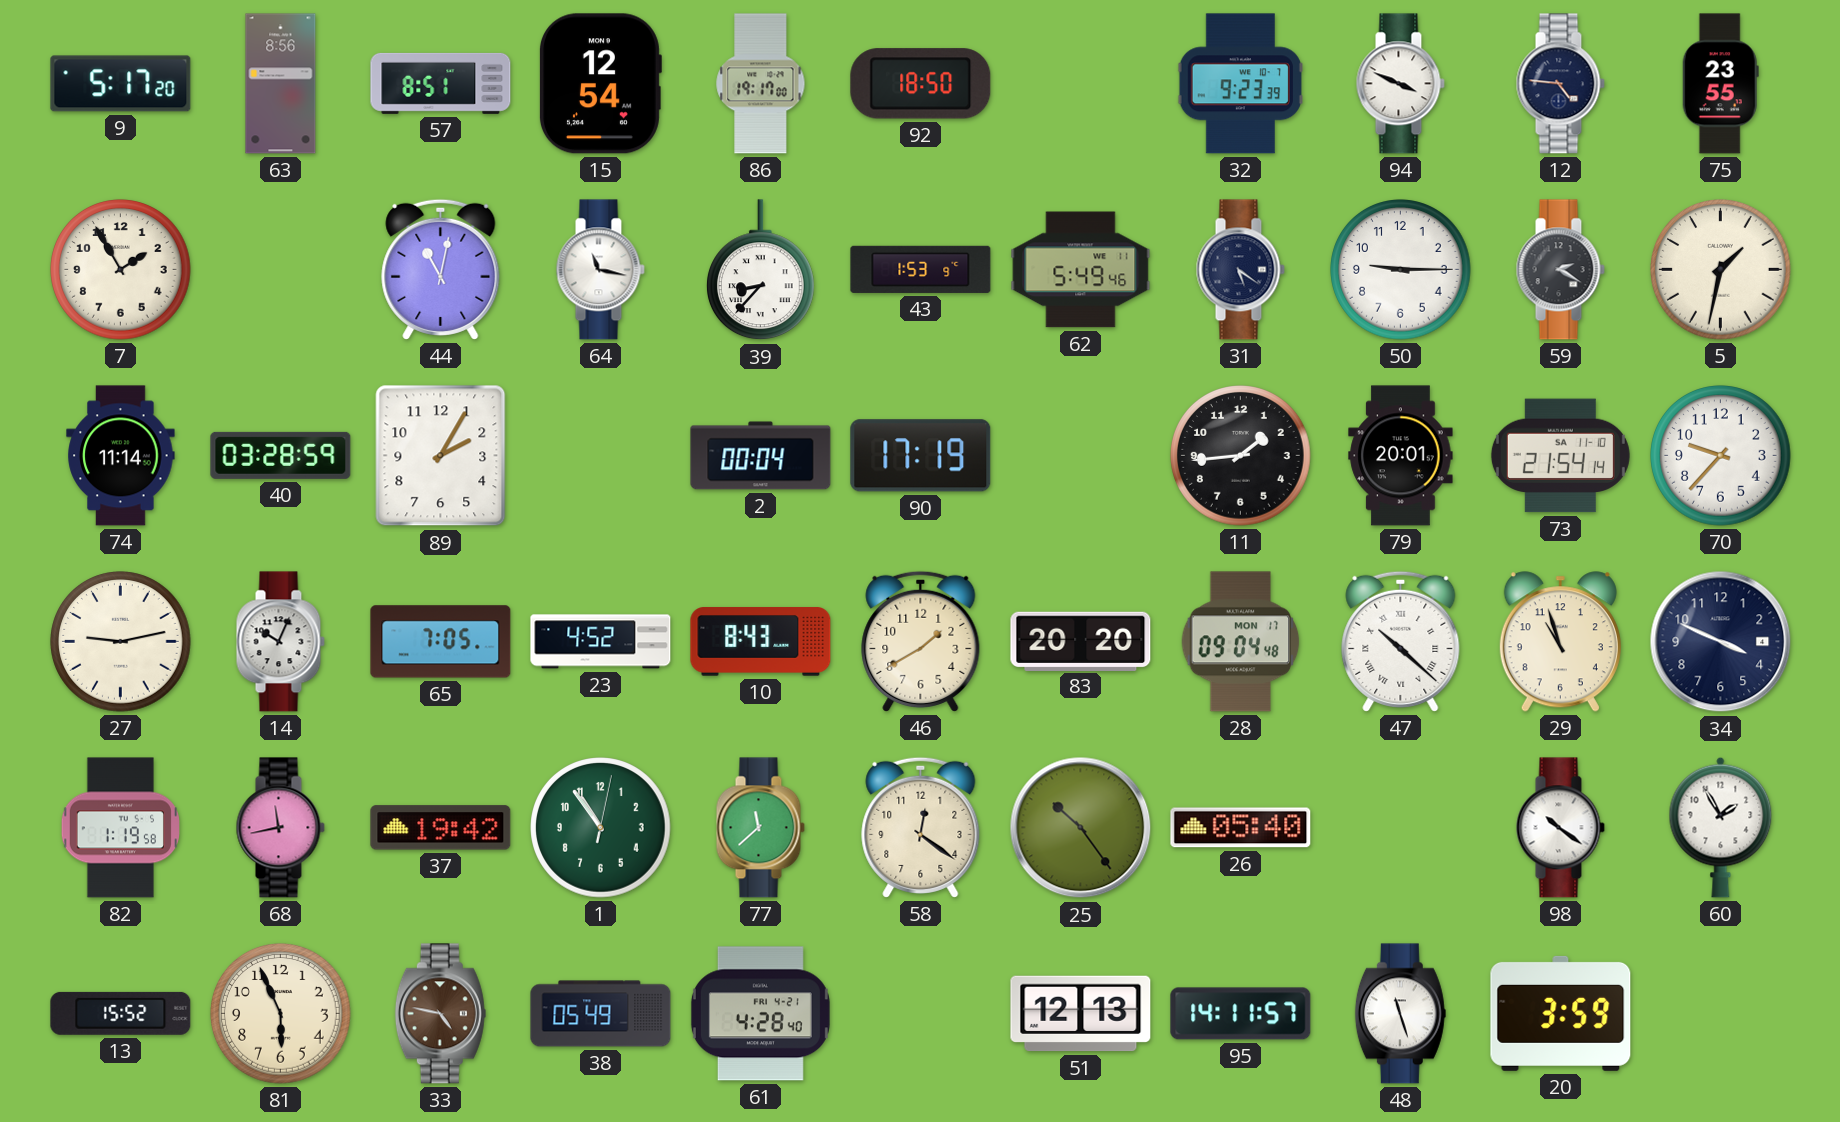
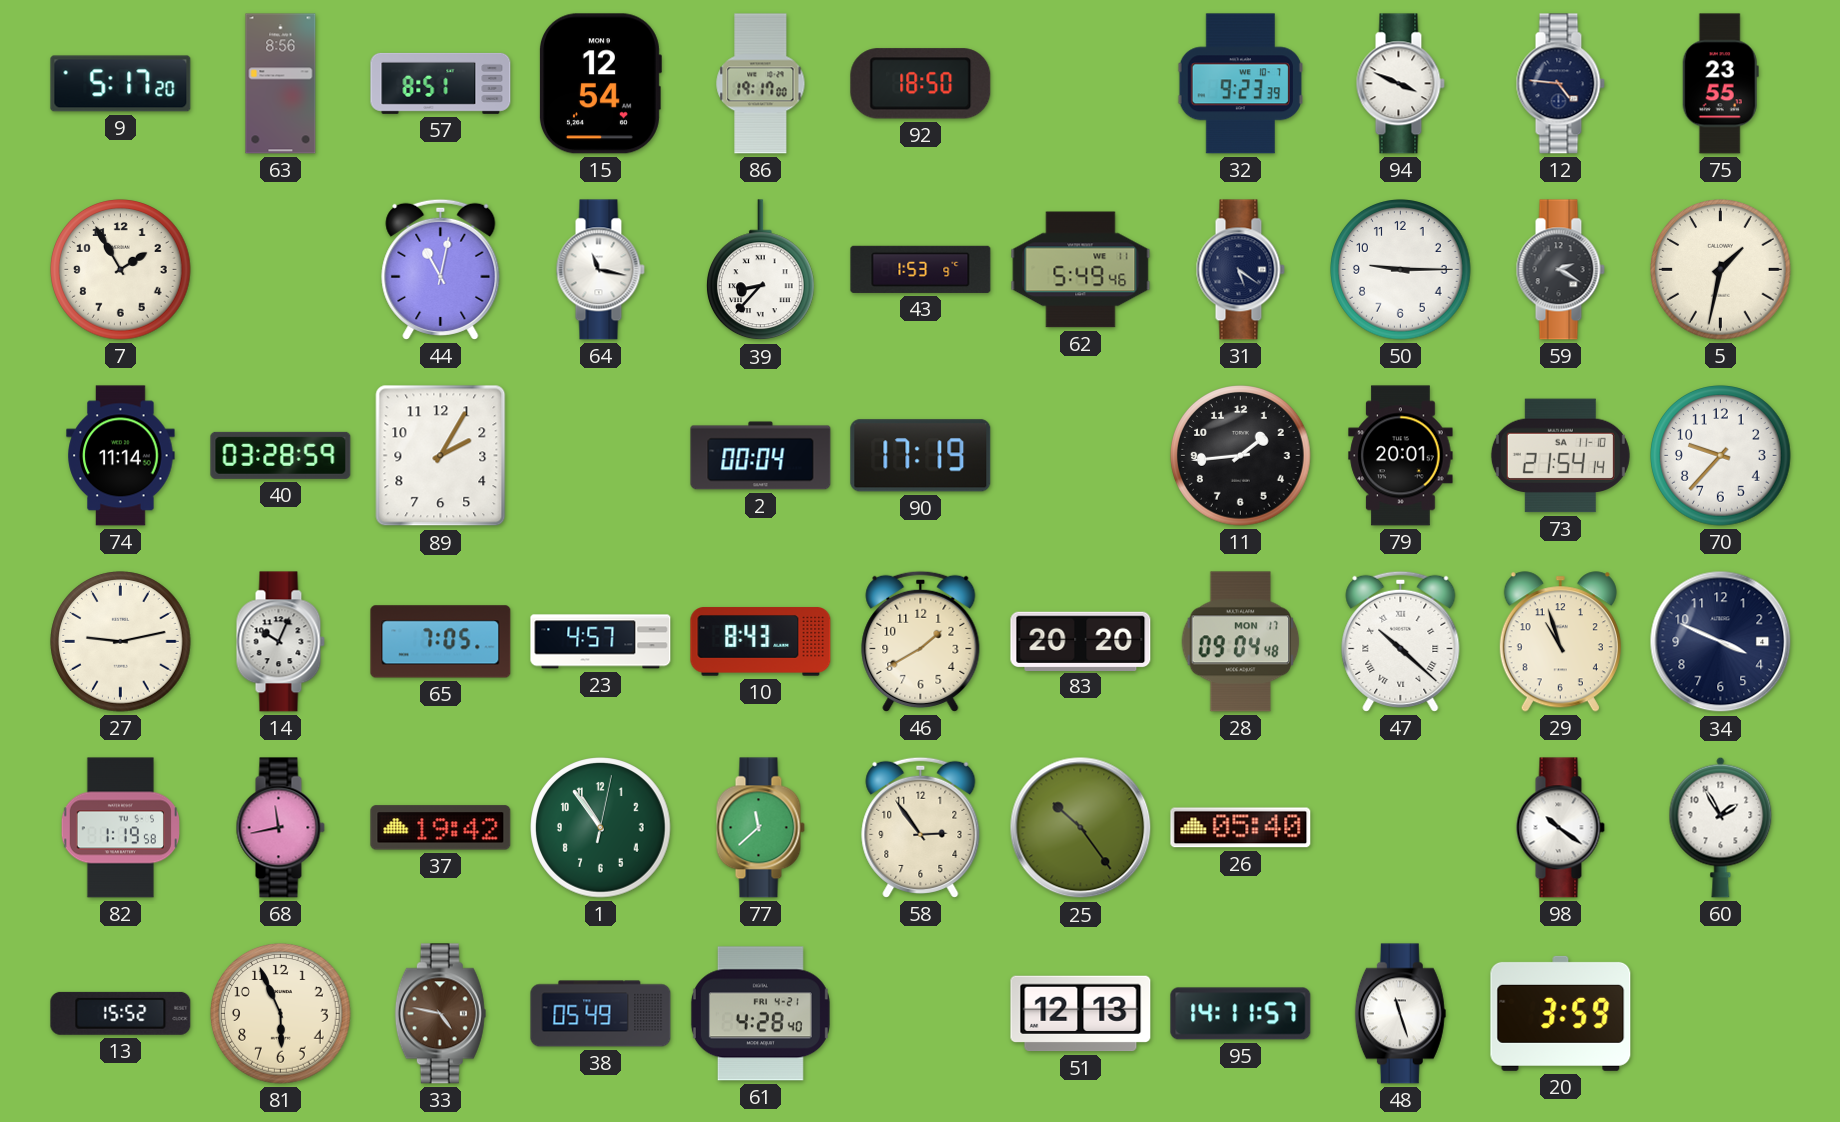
23: 4:52 -> 4:57 (601, 642)
58: 12:21 -> 2:54 (921, 827)
